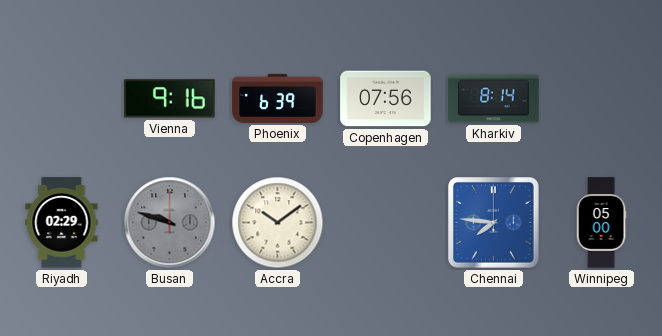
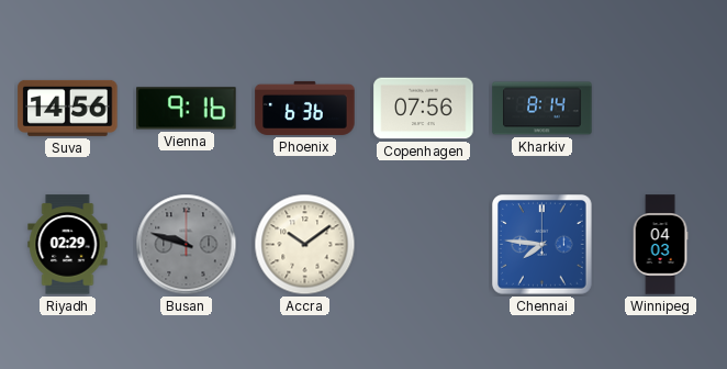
Suva: none -> 14:56 (68, 108)
Phoenix: 6:39 -> 6:36 (305, 108)
Winnipeg: 05:00 -> 04:03 (660, 245)
